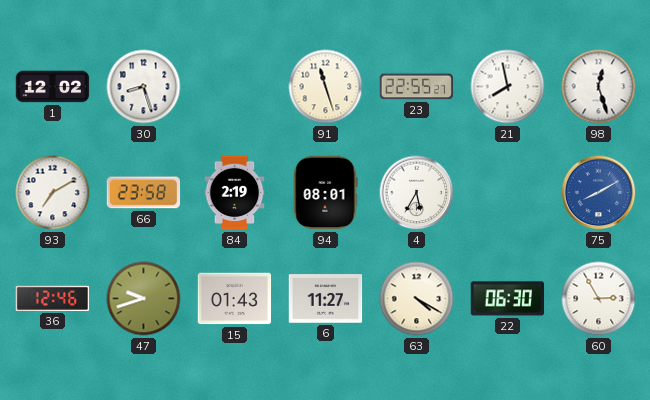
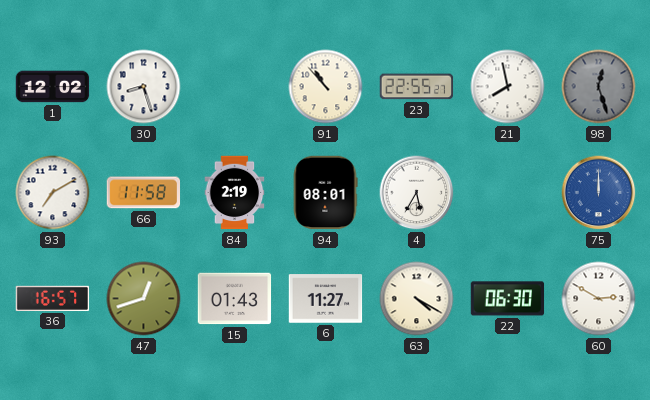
91: 11:27 -> 10:53 (326, 87)
98 dial: white -> grey (599, 87)
66: 23:58 -> 11:58 (144, 193)
75: 8:10 -> 12:00 (599, 193)
36: 12:46 -> 16:57 (53, 298)
47: 9:42 -> 12:42 (144, 299)
60: 2:55 -> 2:50 (599, 299)
